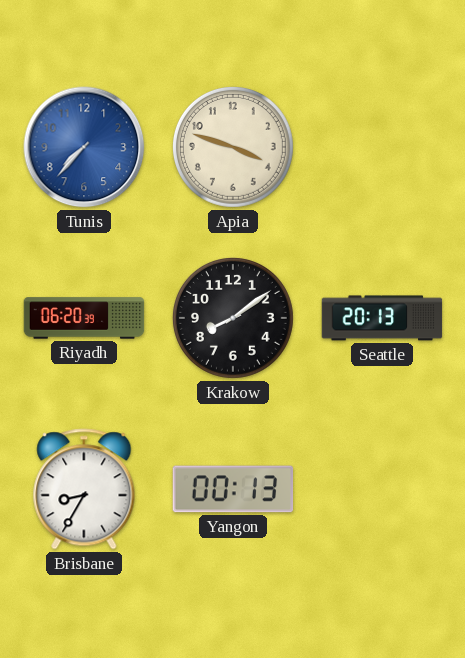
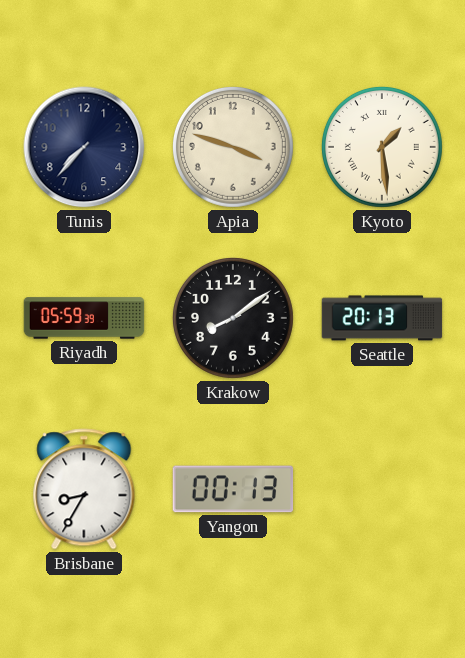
Tunis dial: blue -> navy (84, 147)
Kyoto: none -> 1:29 (382, 147)
Riyadh: 06:20 -> 05:59 (84, 318)
